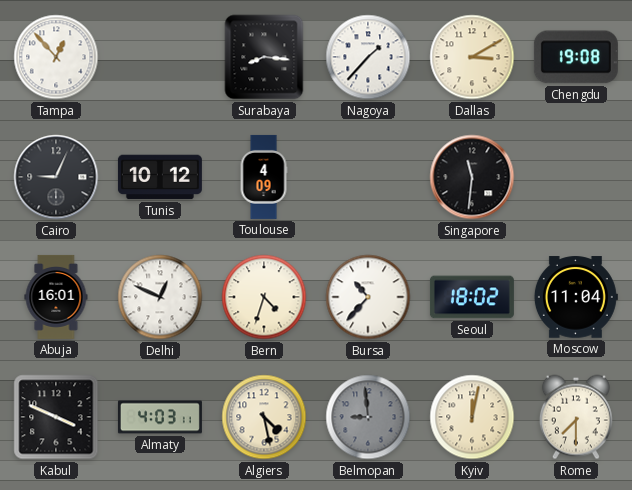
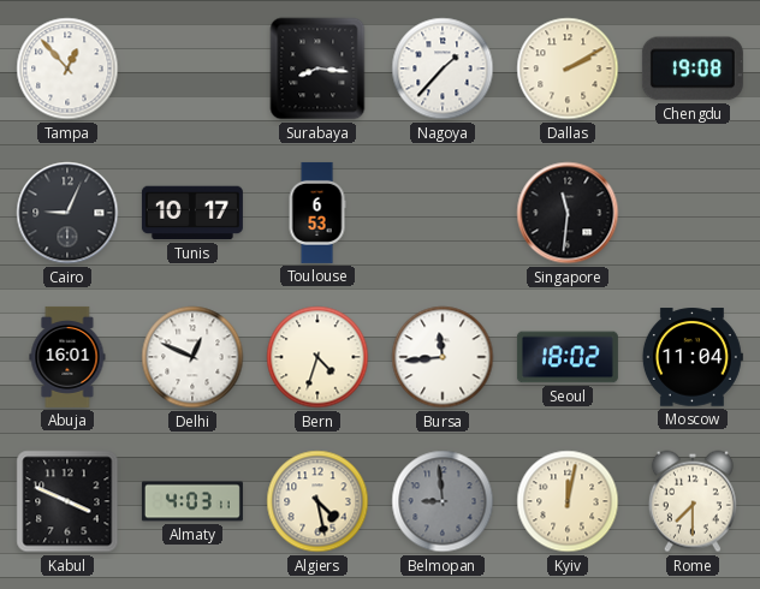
Dallas: 3:10 -> 2:10 (568, 69)
Tunis: 10:12 -> 10:17 (192, 213)
Toulouse: 4:09 -> 6:53 (317, 213)
Bursa: 10:37 -> 11:44 (443, 357)
